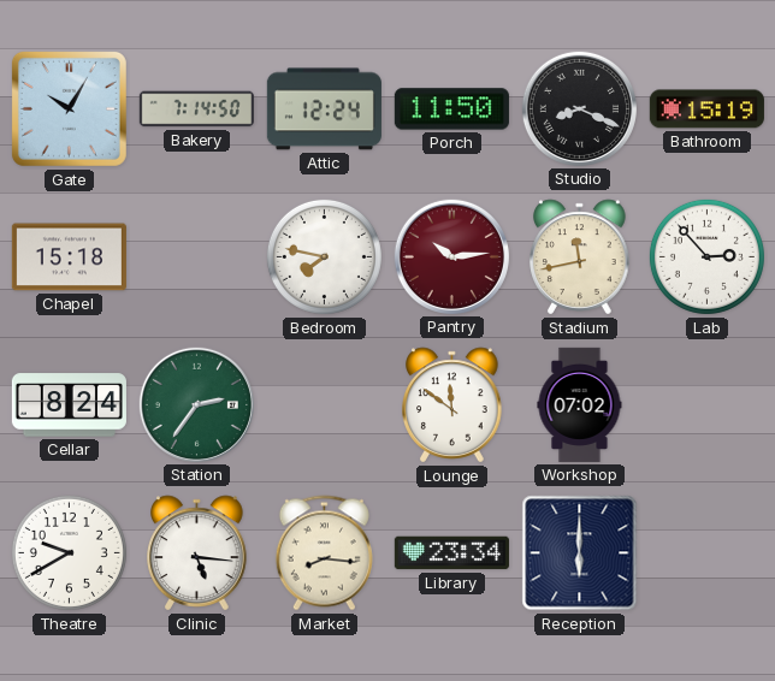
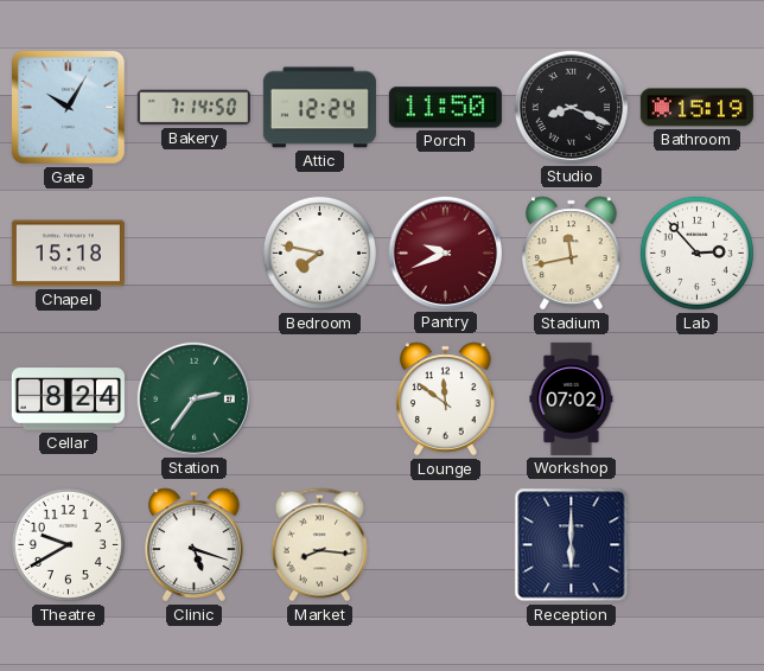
Pantry: 10:14 -> 9:41 (445, 253)
Clinic: 5:16 -> 5:18 (195, 545)
Library: 23:34 -> none (451, 553)
